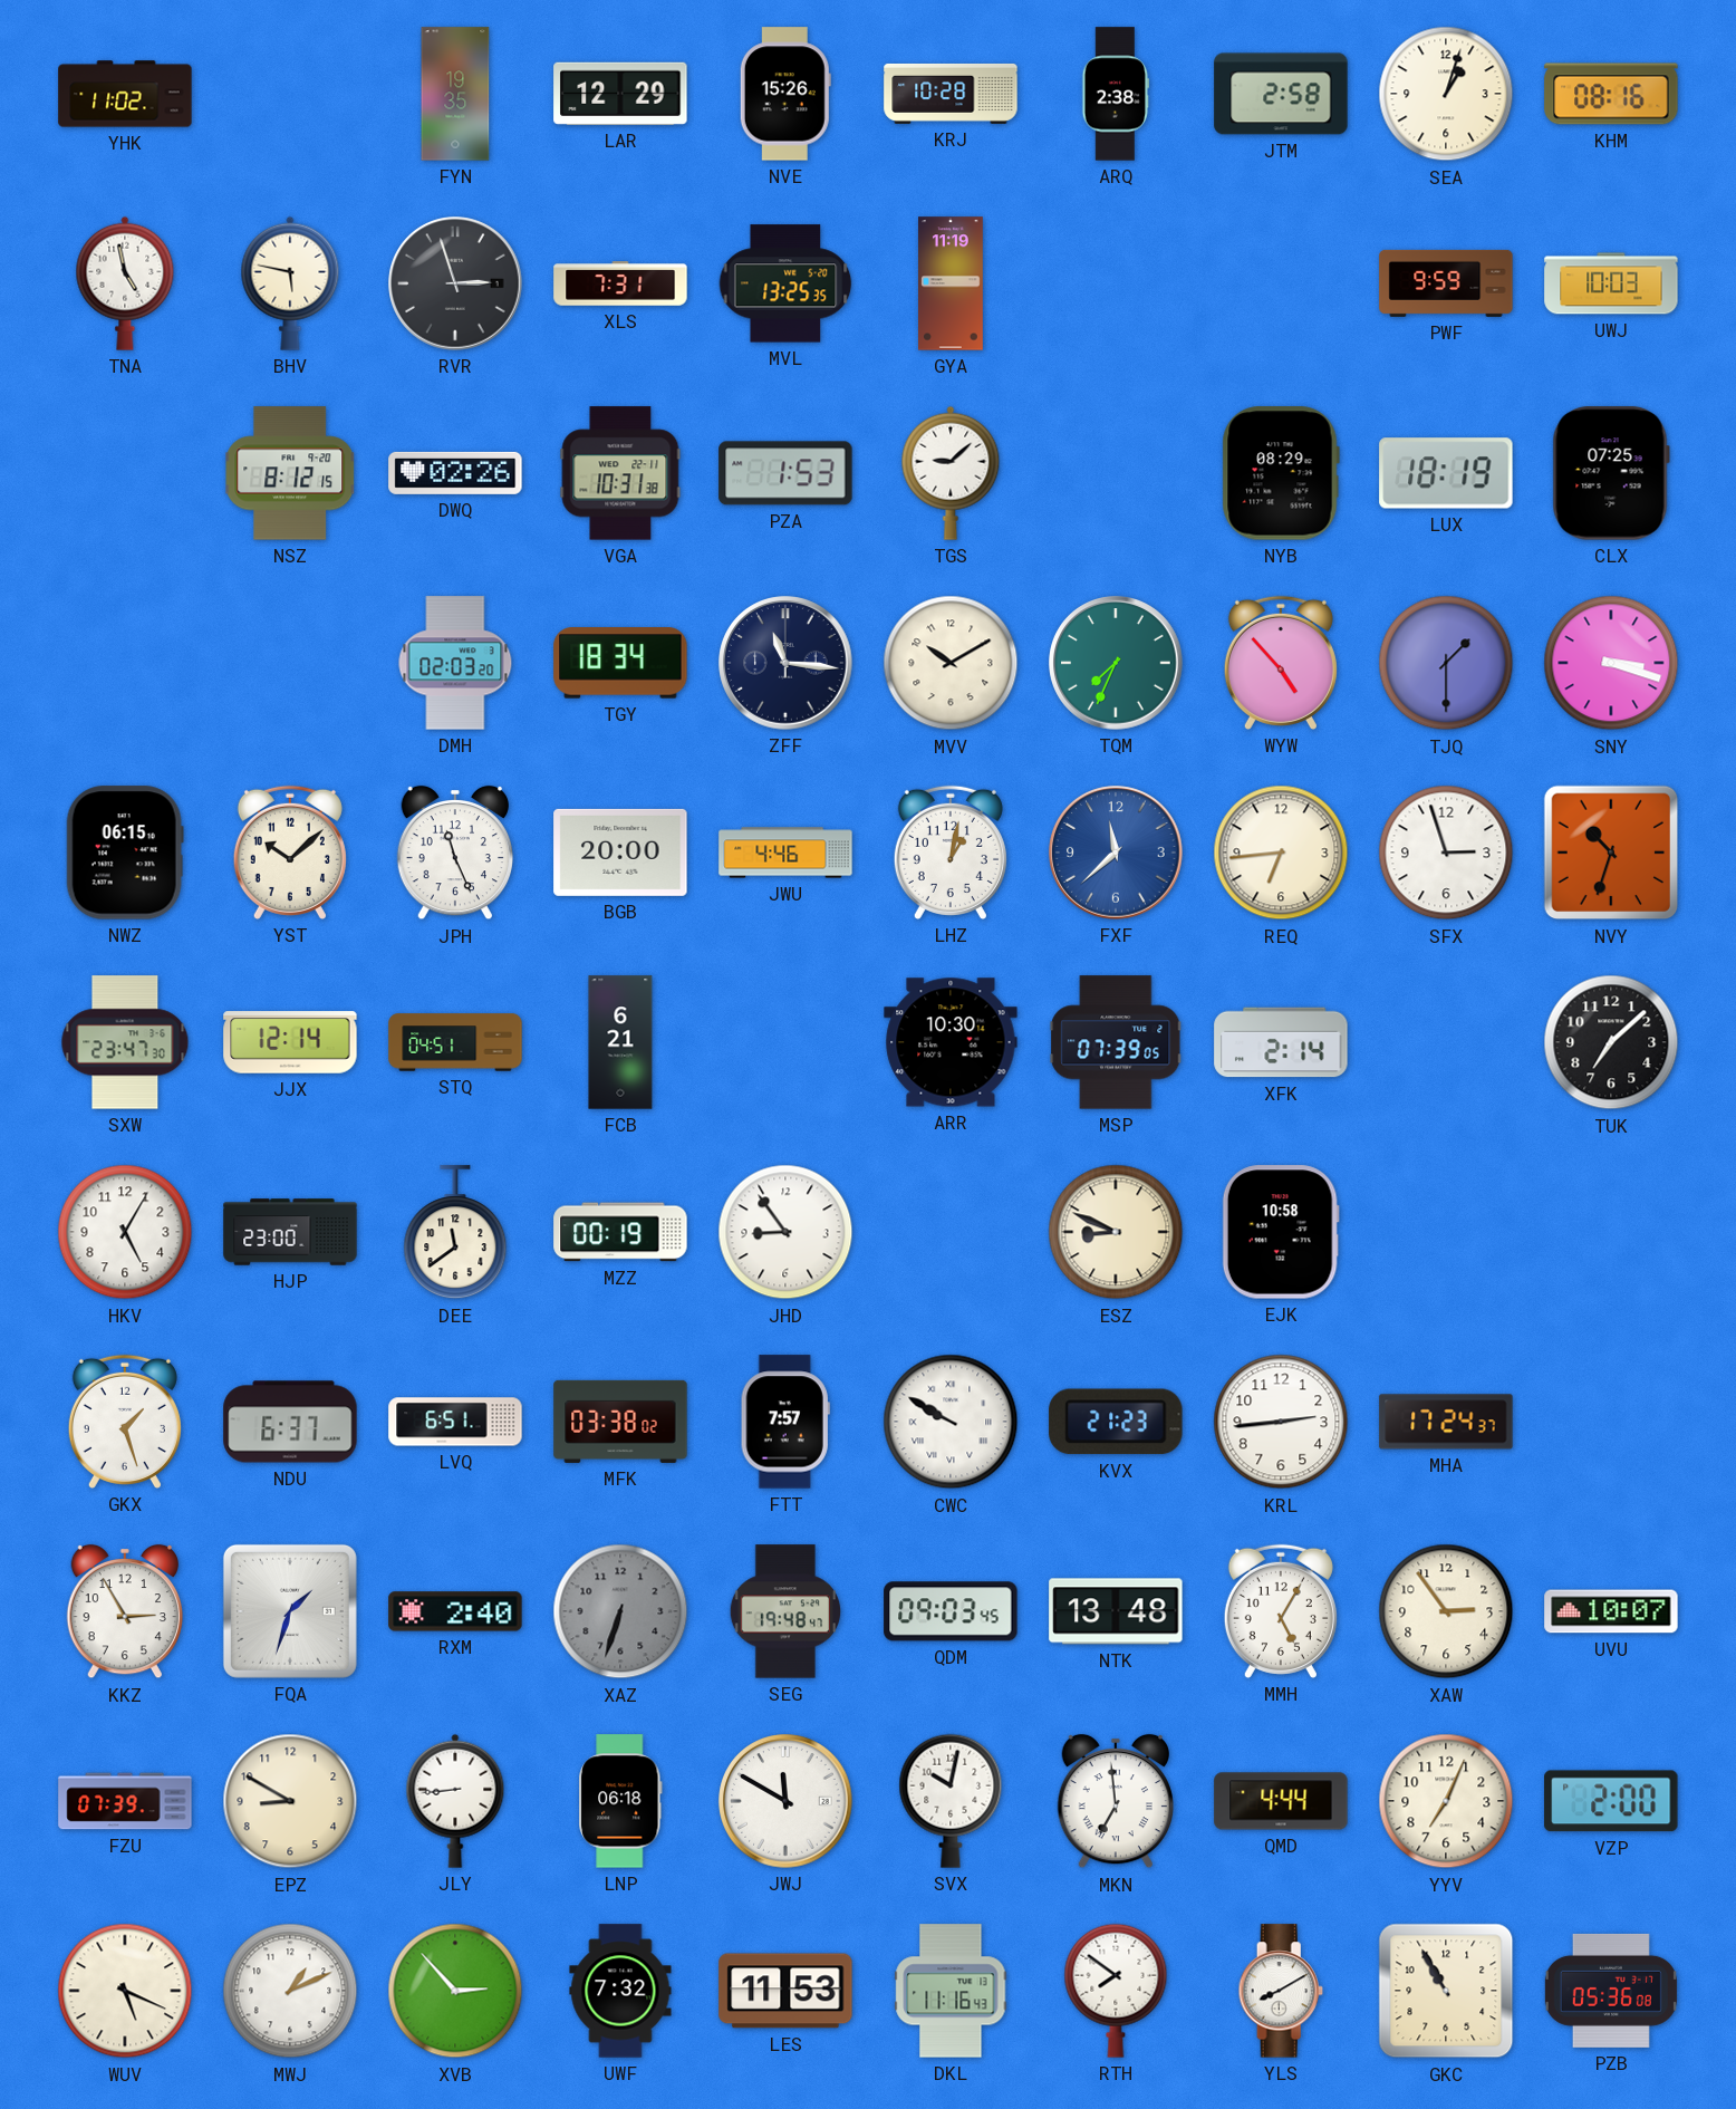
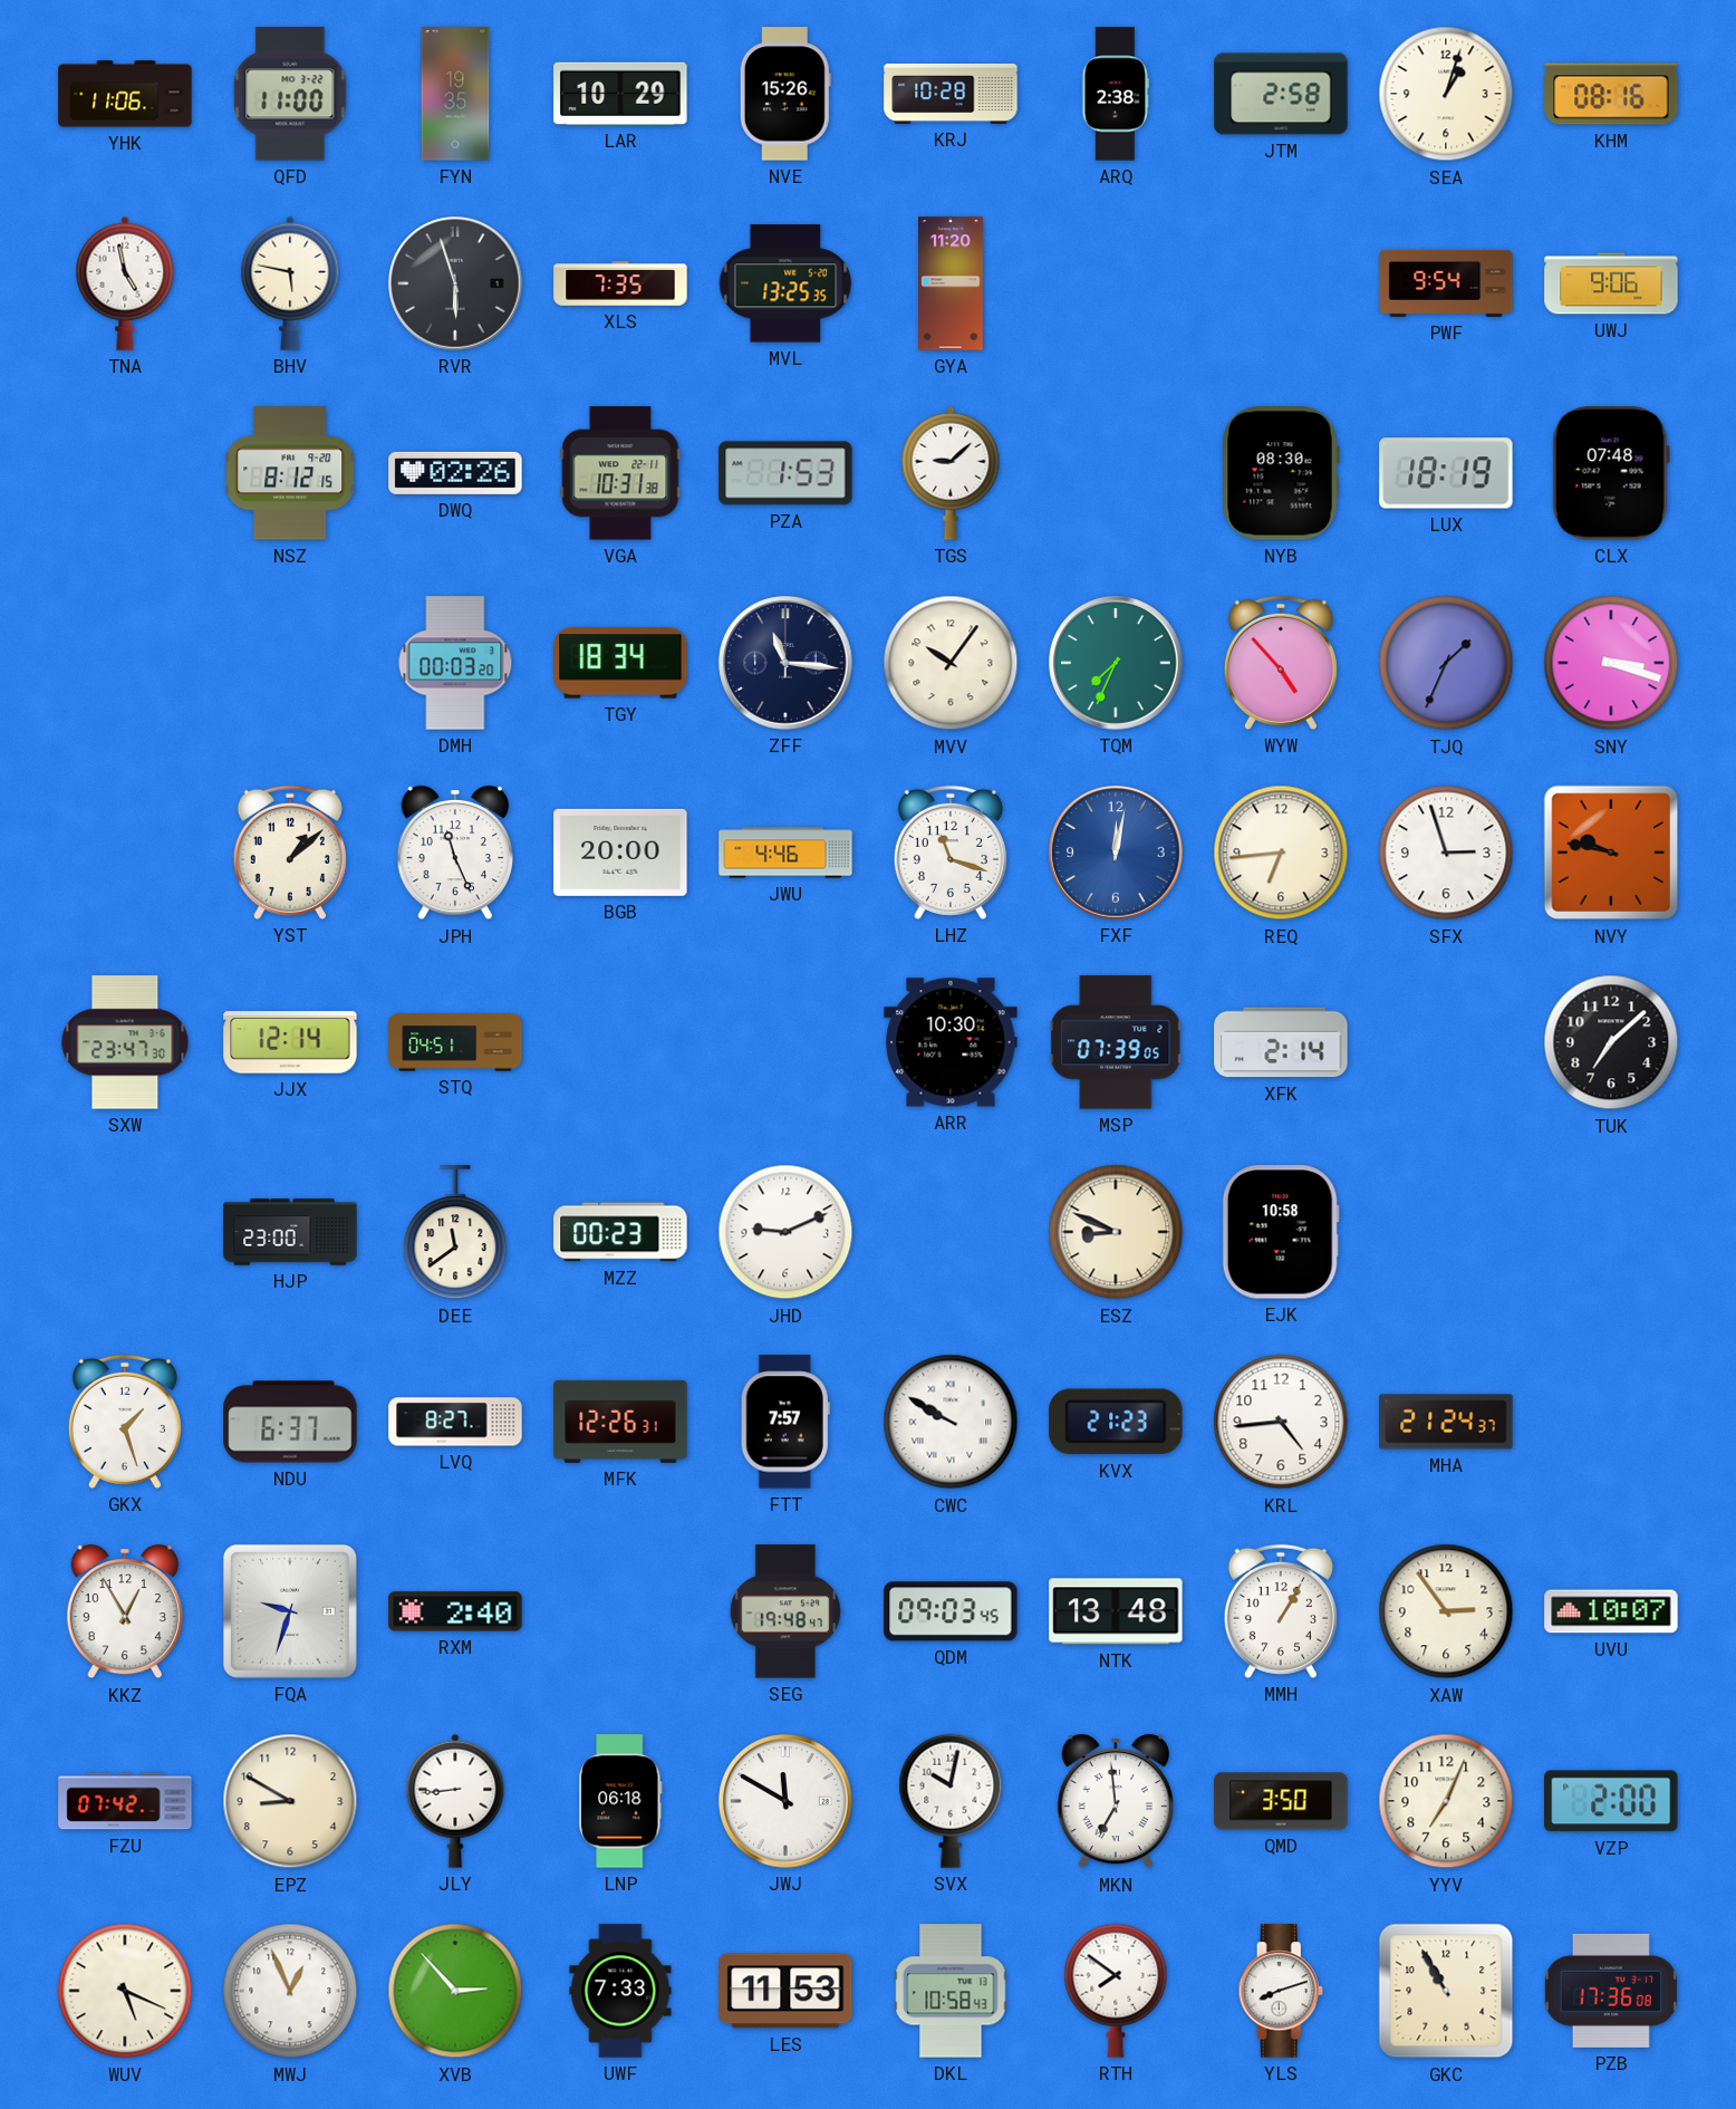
YHK: 11:02 -> 11:06 (125, 94)
QFD: none -> 11:00 (290, 94)
LAR: 12:29 -> 10:29 (620, 94)
RVR: 2:57 -> 5:57 (455, 283)
XLS: 7:31 -> 7:35 (620, 283)
GYA: 11:19 -> 11:20 (952, 283)
PWF: 9:59 -> 9:54 (1446, 283)
UWJ: 10:03 -> 9:06 (1611, 283)
NYB: 08:29 -> 08:30 (1281, 473)
CLX: 07:25 -> 07:48 (1611, 473)
DMH: 02:03 -> 00:03 (455, 663)
MVV: 10:10 -> 10:06 (951, 663)
TJQ: 1:30 -> 1:34 (1446, 663)
NWZ: 06:15 -> none (125, 853)
YST: 10:08 -> 1:08 (290, 853)
LHZ: 1:02 -> 11:18 (951, 853)
FXF: 11:38 -> 12:02 (1116, 853)
NVY: 10:33 -> 9:47 (1611, 853)
FCB: 6:21 -> none (620, 1042)
HKV: 5:05 -> none (125, 1232)
MZZ: 00:19 -> 00:23 (620, 1232)
JHD: 8:54 -> 9:11 (785, 1232)
LVQ: 6:51 -> 8:27 (455, 1422)
MFK: 03:38 -> 12:26 (620, 1422)
KRL: 2:44 -> 4:44 (1281, 1422)
MHA: 17:24 -> 21:24 (1446, 1422)
KKZ: 2:55 -> 12:55 (124, 1611)
FQA: 1:33 -> 9:33 (290, 1611)
XAZ: 6:33 -> none (620, 1611)
MMH: 5:05 -> 1:05 (1281, 1611)
FZU: 07:39 -> 07:42 (125, 1801)
QMD: 4:44 -> 3:50 (1281, 1801)
MWJ: 1:11 -> 12:56 (290, 1991)
UWF: 7:32 -> 7:33 (620, 1991)
DKL: 11:16 -> 10:58 (951, 1991)
YLS: 8:10 -> 8:12 (1281, 1991)
PZB: 05:36 -> 17:36 (1611, 1991)
